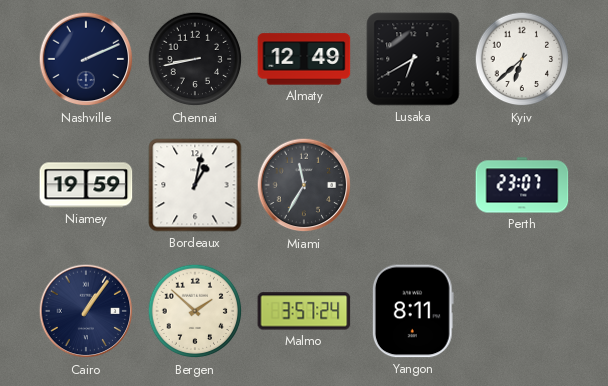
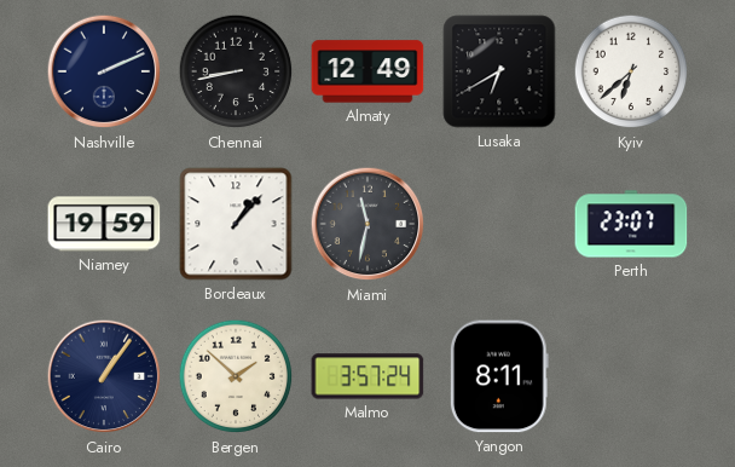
Bordeaux: 1:02 -> 1:07 (236, 224)
Miami: 11:35 -> 11:32 (367, 224)
